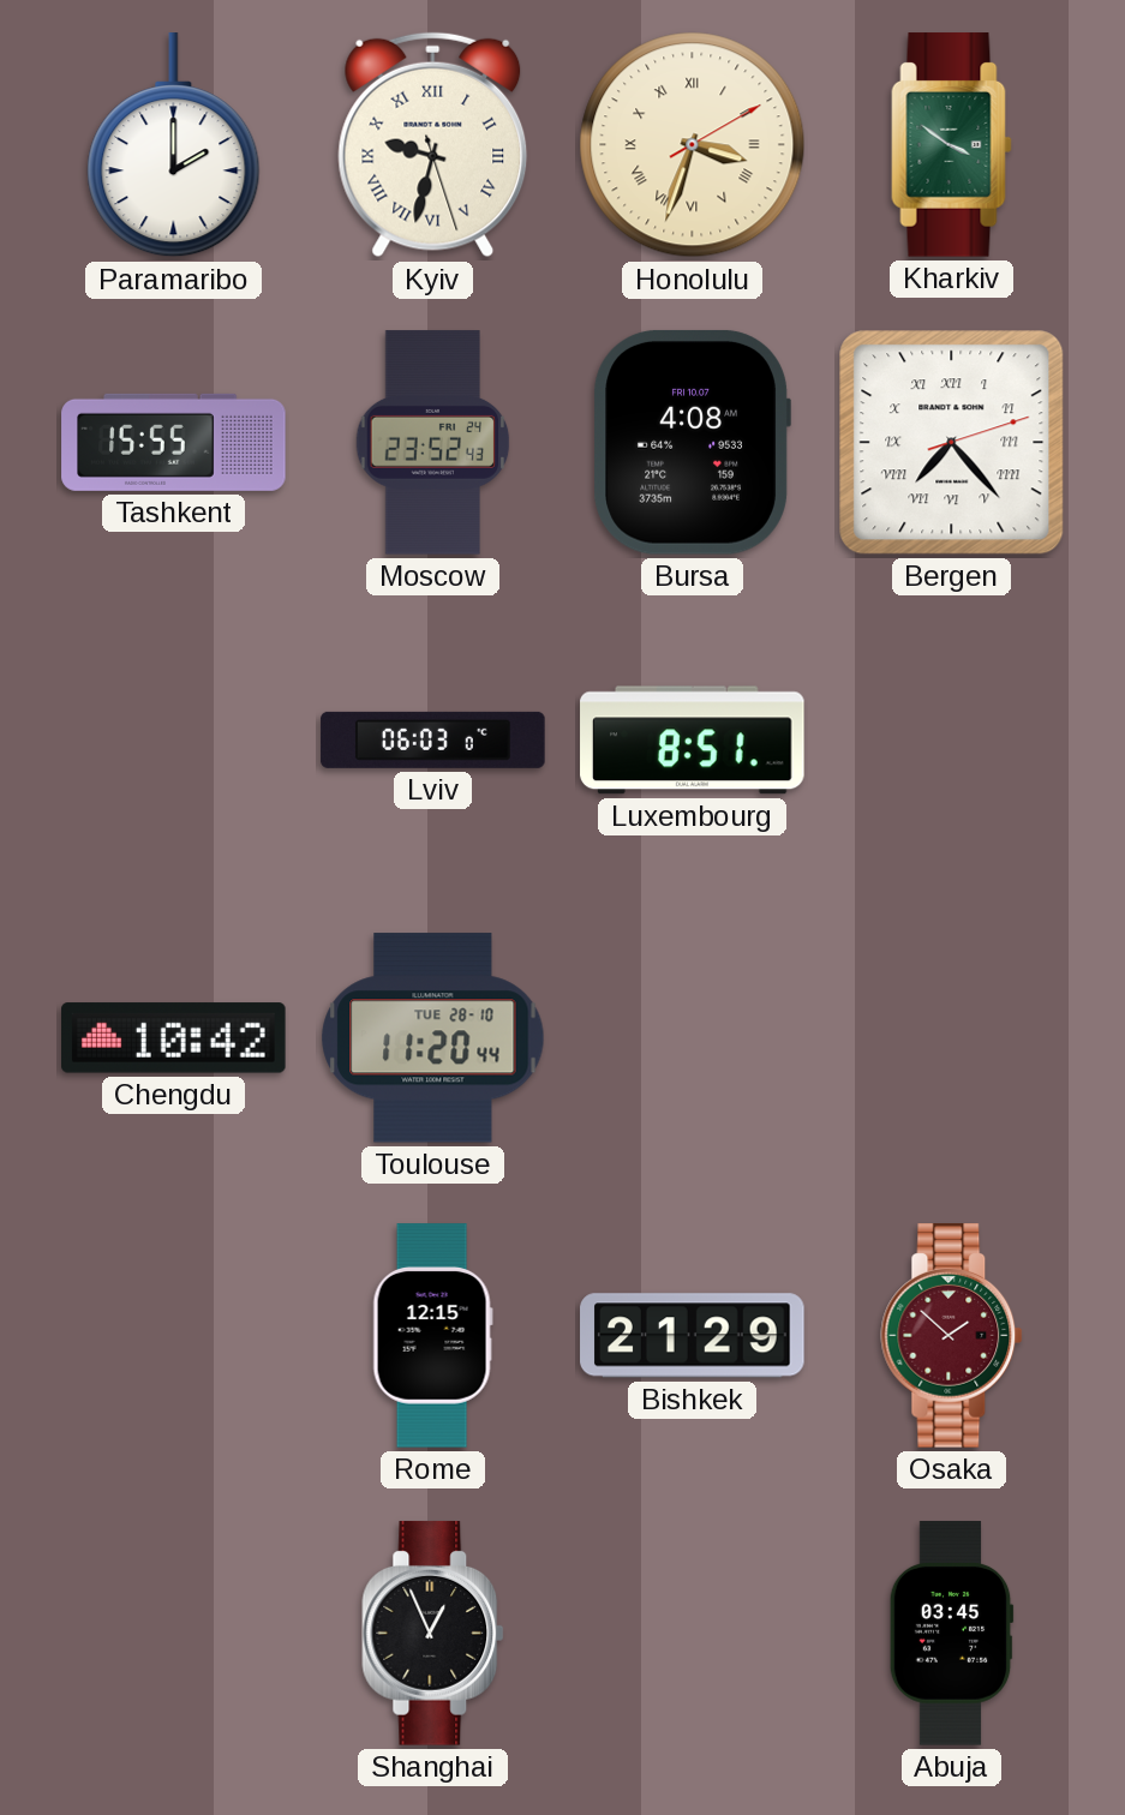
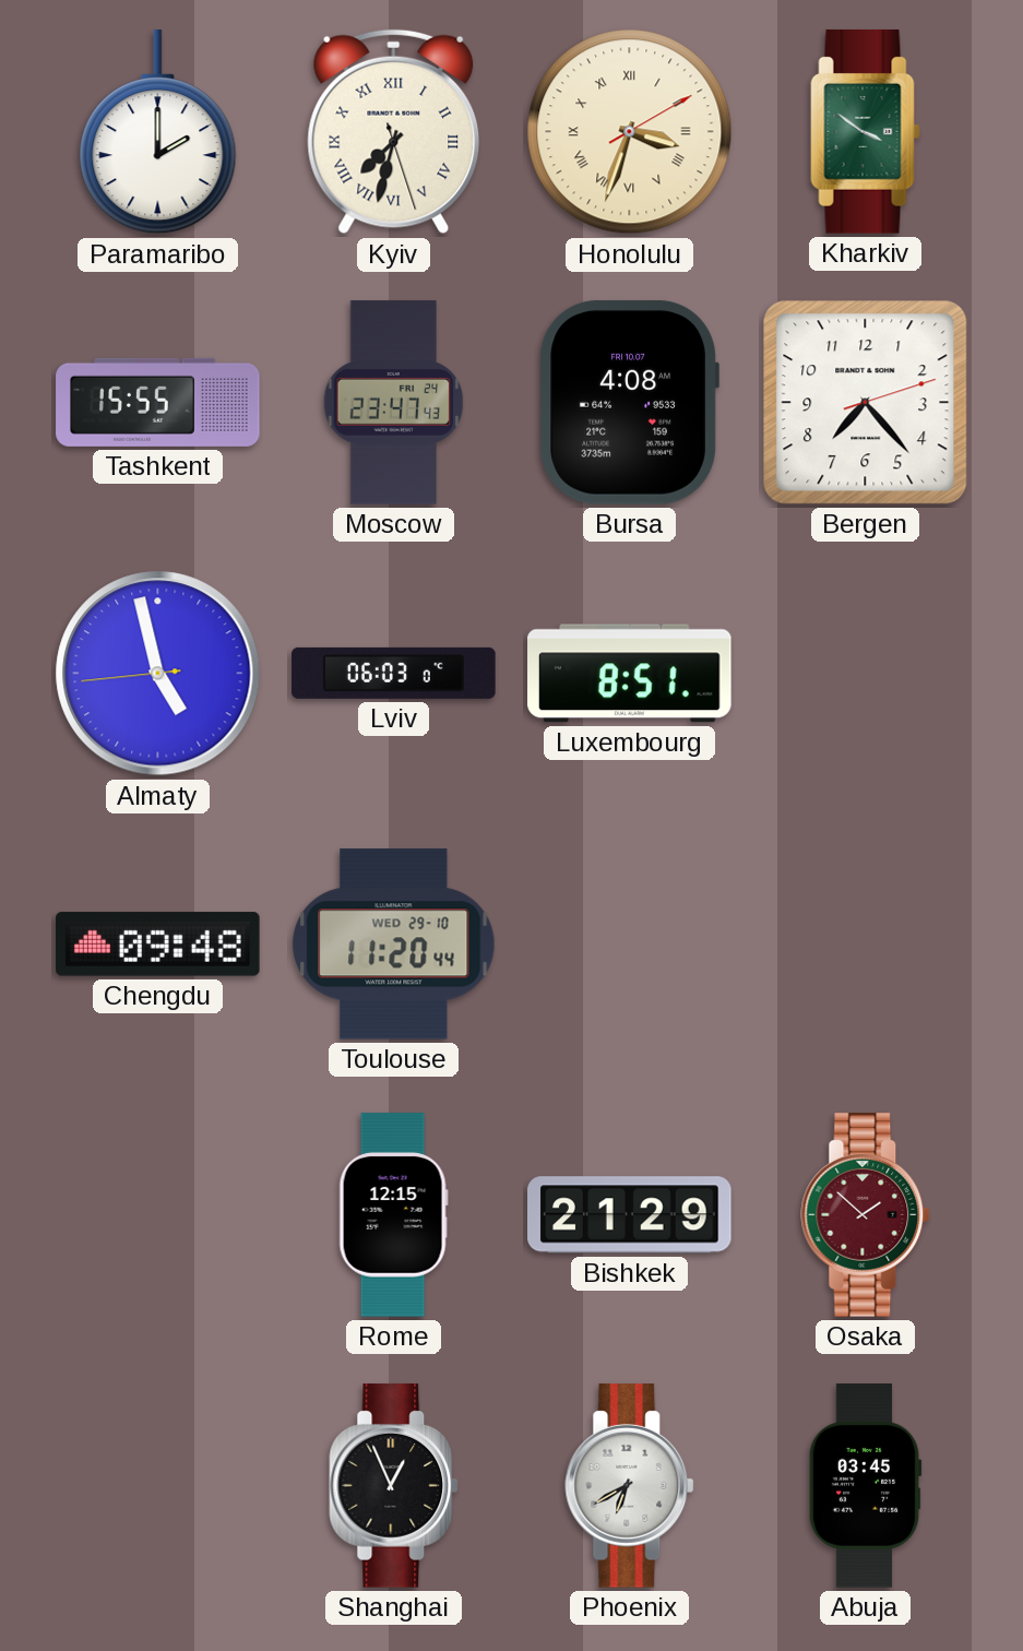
Kyiv: 9:32 -> 7:32 (394, 132)
Moscow: 23:52 -> 23:47 (394, 403)
Bergen numerals: Roman -> Arabic (866, 403)
Almaty: none -> 4:57 (158, 674)
Chengdu: 10:42 -> 09:48 (158, 945)
Toulouse date: TUE 28-10 -> WED 29-10 (394, 945)
Phoenix: none -> 6:40 (630, 1486)
